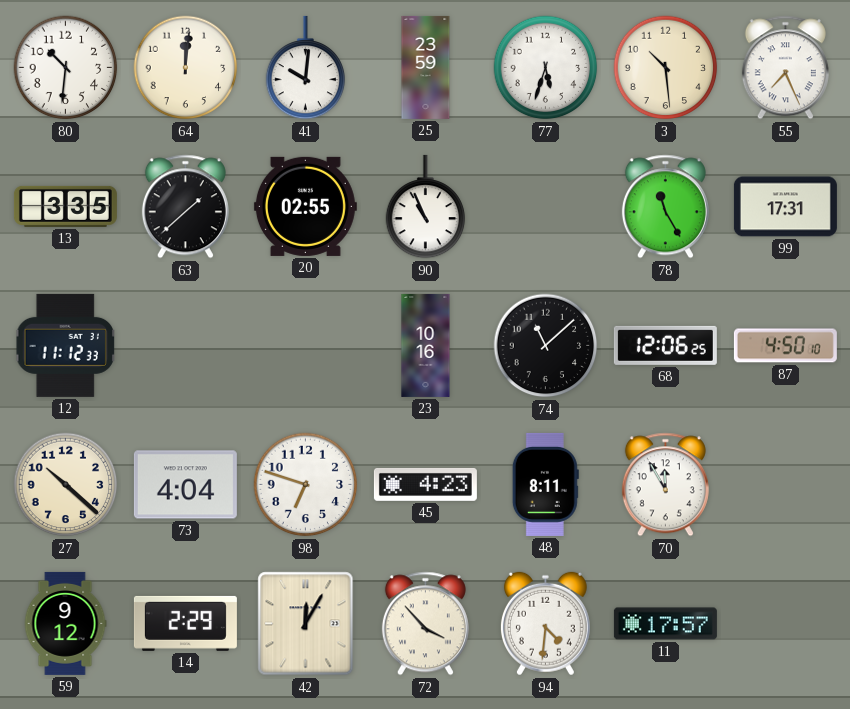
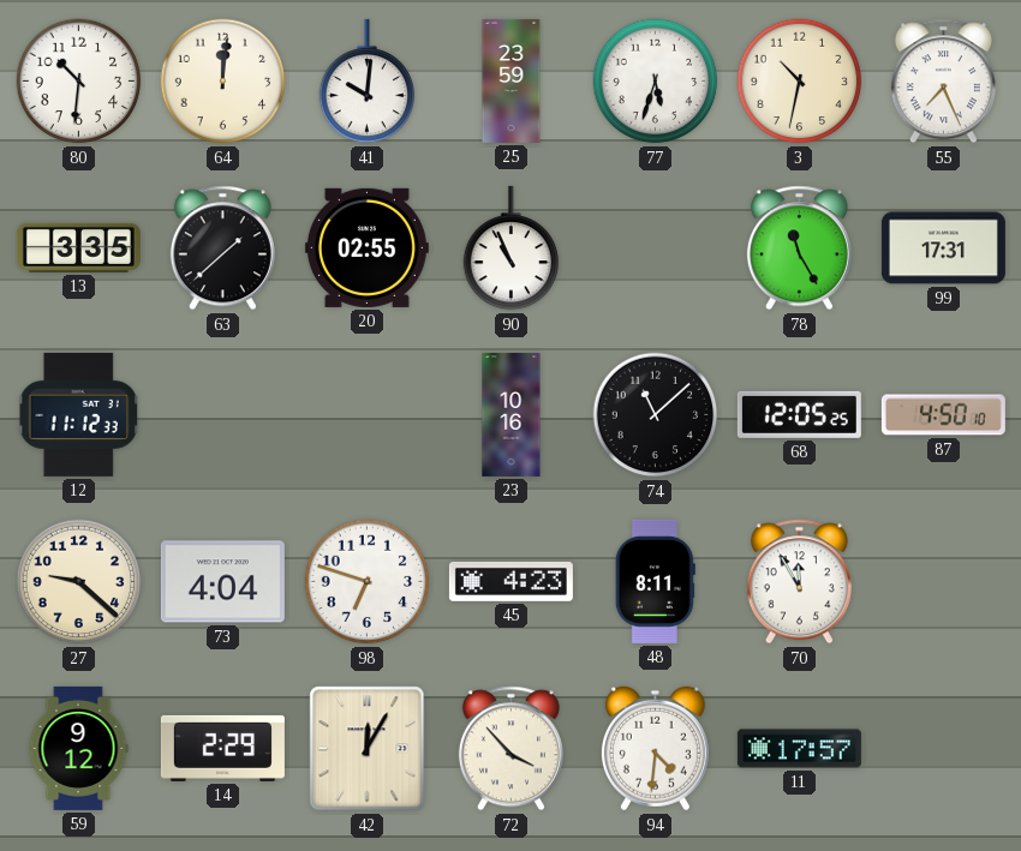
3: 10:29 -> 10:32 (800, 82)
68: 12:06 -> 12:05 (799, 414)
27: 10:22 -> 9:22 (79, 582)
